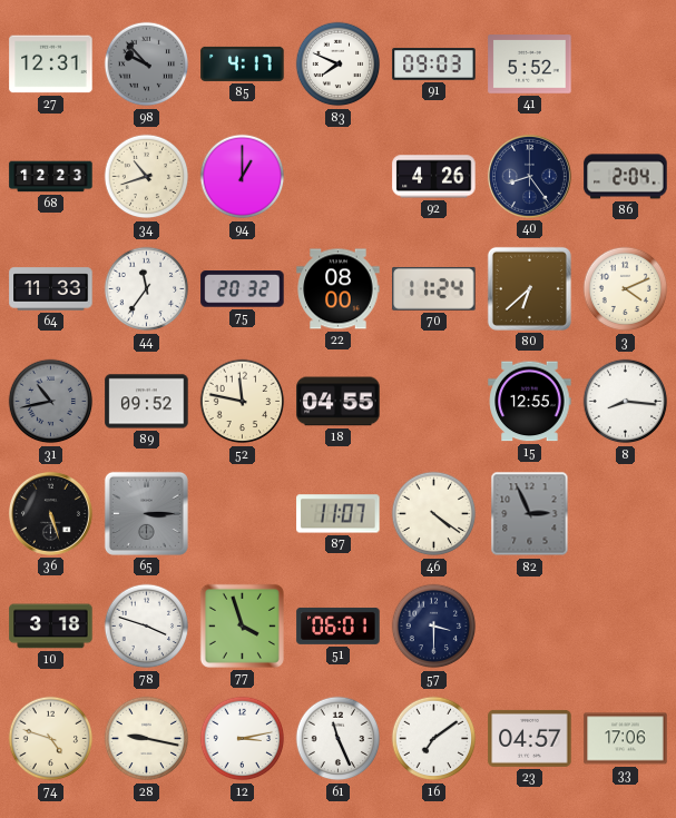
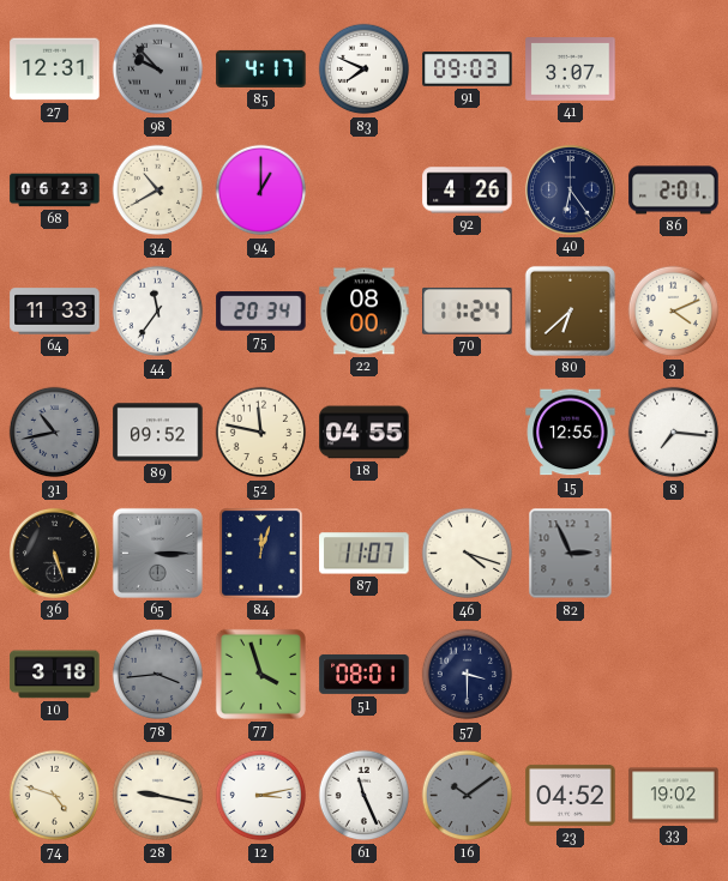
41: 5:52 -> 3:07 (571, 70)
68: 12:23 -> 06:23 (55, 191)
34: 10:42 -> 10:40 (158, 191)
40: 8:24 -> 6:24 (570, 189)
86: 2:04 -> 2:01 (674, 191)
75: 20:32 -> 20:34 (261, 312)
8: 8:16 -> 7:16 (674, 433)
84: none -> 12:03 (261, 554)
46: 4:21 -> 4:18 (468, 554)
78: 3:48 -> 3:44 (158, 675)
78 dial: white -> grey (158, 675)
51: 06:01 -> 08:01 (365, 674)
16: 7:09 -> 10:09 (468, 796)
16 dial: white -> grey (468, 796)
23: 04:57 -> 04:52 (571, 795)
33: 17:06 -> 19:02 (674, 796)
